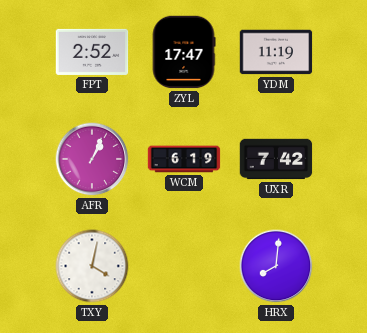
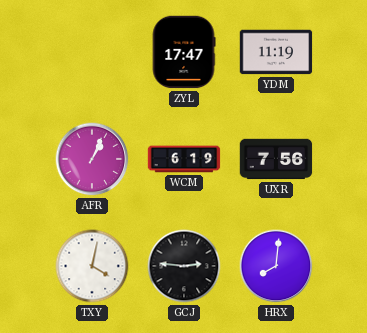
FPT: 2:52 -> none (92, 52)
UXR: 7:42 -> 7:56 (276, 159)
GCJ: none -> 2:46 (184, 266)
